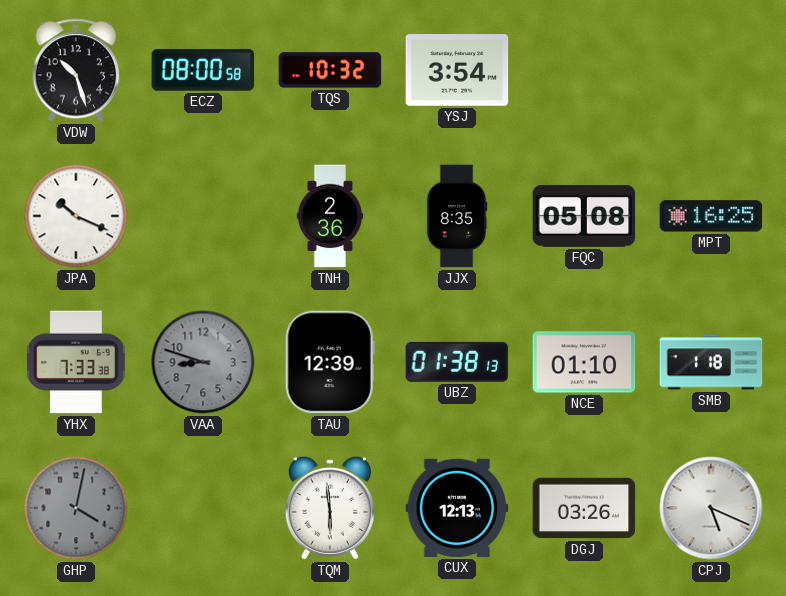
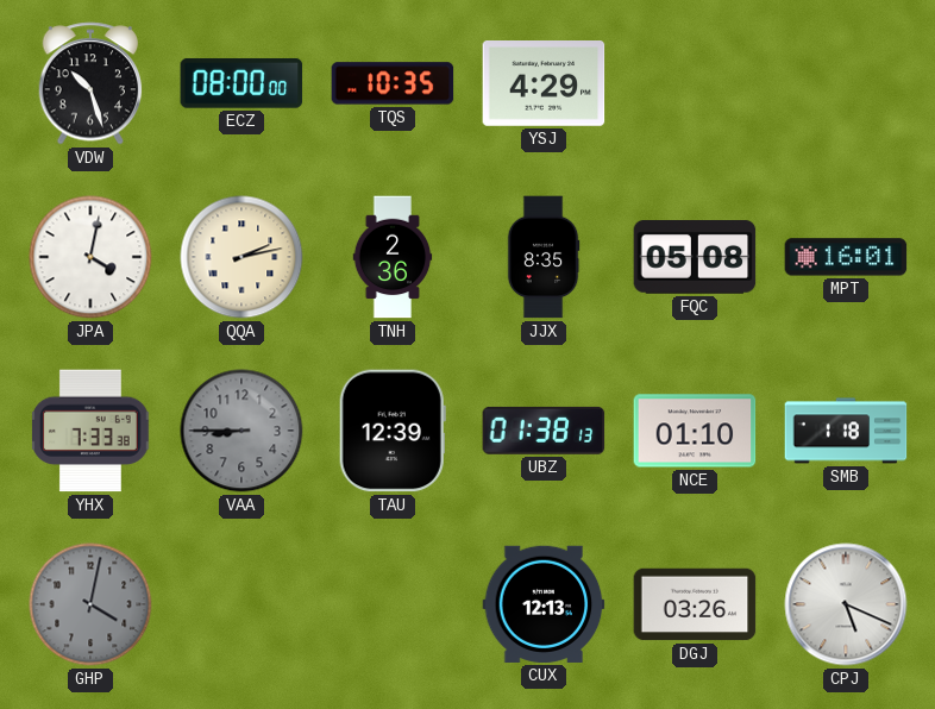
ECZ: 08:00:58 -> 08:00:00 (241, 83)
TQS: 10:32 -> 10:35 (393, 83)
YSJ: 3:54 -> 4:29 (544, 84)
JPA: 10:19 -> 4:02 (90, 257)
QQA: none -> 2:13 (241, 257)
MPT: 16:25 -> 16:01 (846, 257)
VAA: 8:48 -> 8:45 (241, 431)
TQM: 5:59 -> none (330, 508)
